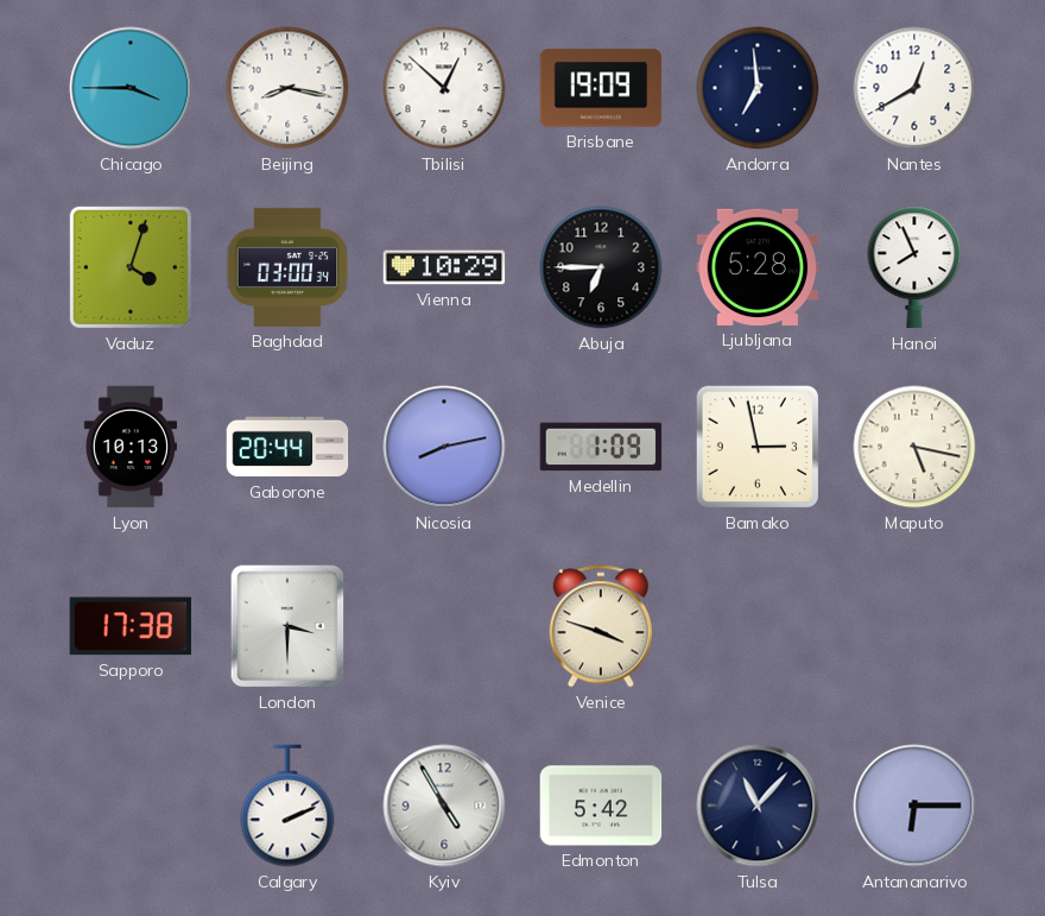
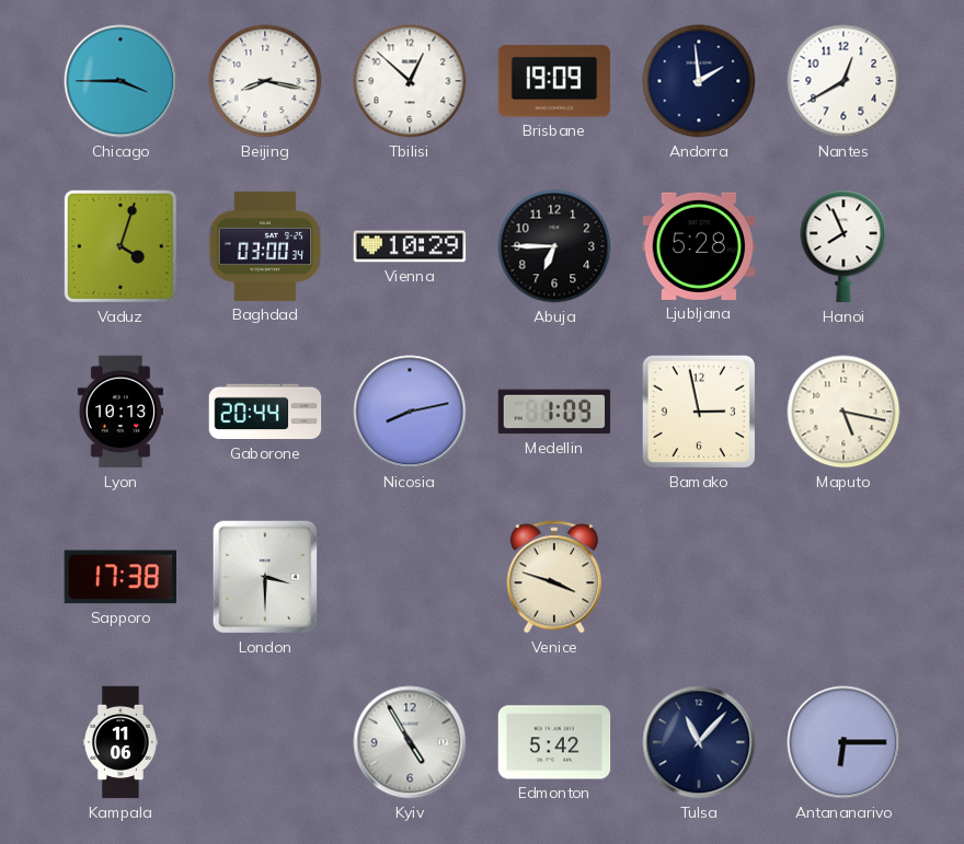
Andorra: 6:59 -> 1:59 (699, 81)
Kampala: none -> 11:06 (120, 742)
Calgary: 2:11 -> none (287, 806)
